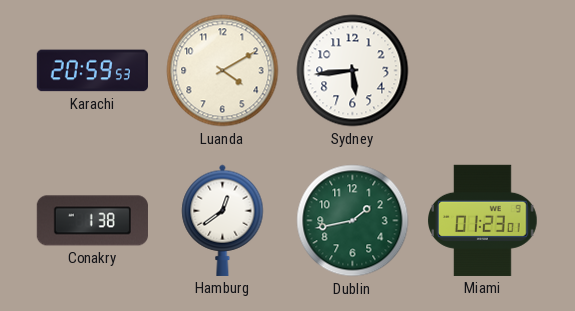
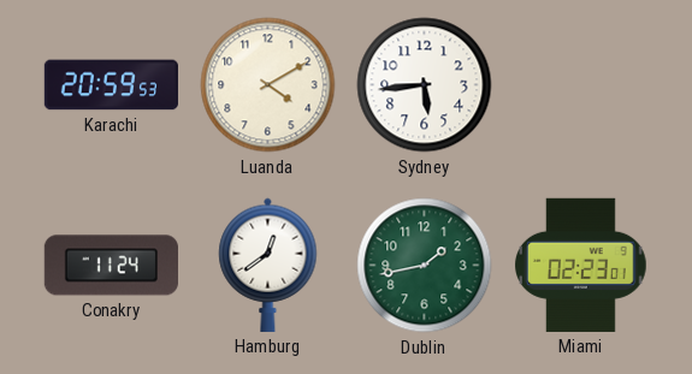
Conakry: 1:38 -> 11:24 (111, 266)
Miami: 01:23 -> 02:23 (581, 265)
